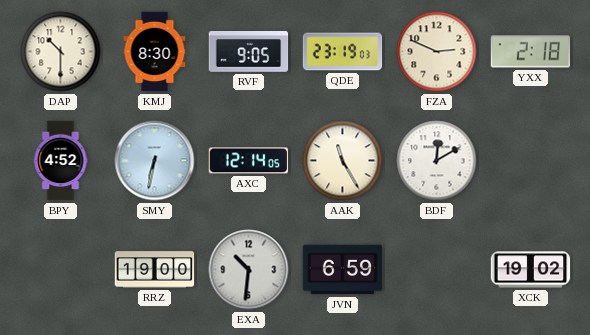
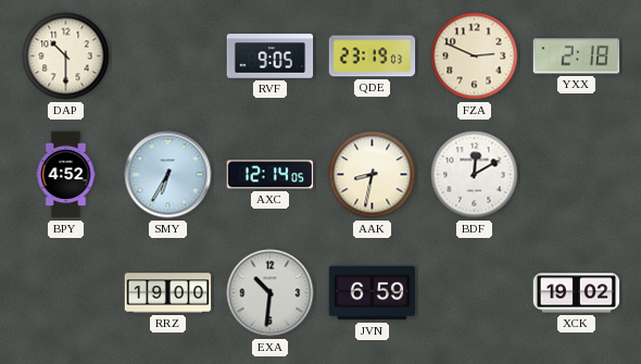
KMJ: 8:30 -> none (155, 52)
SMY: 6:32 -> 6:35 (168, 175)
AAK: 11:25 -> 8:32 (373, 175)
